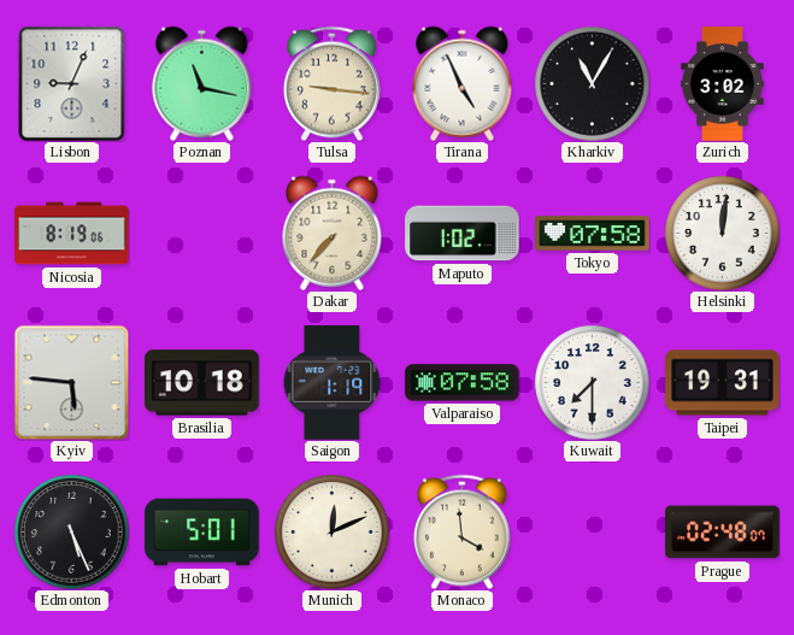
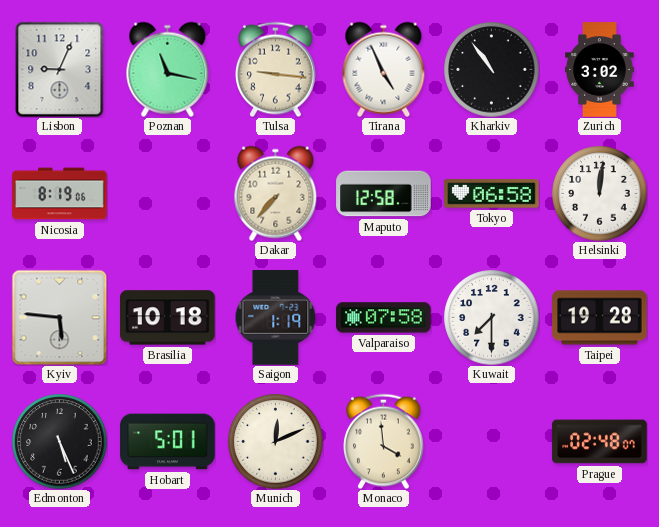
Kharkiv: 11:05 -> 10:54 (491, 69)
Maputo: 1:02 -> 12:58 (384, 194)
Tokyo: 07:58 -> 06:58 (492, 194)
Taipei: 19:31 -> 19:28 (600, 318)
